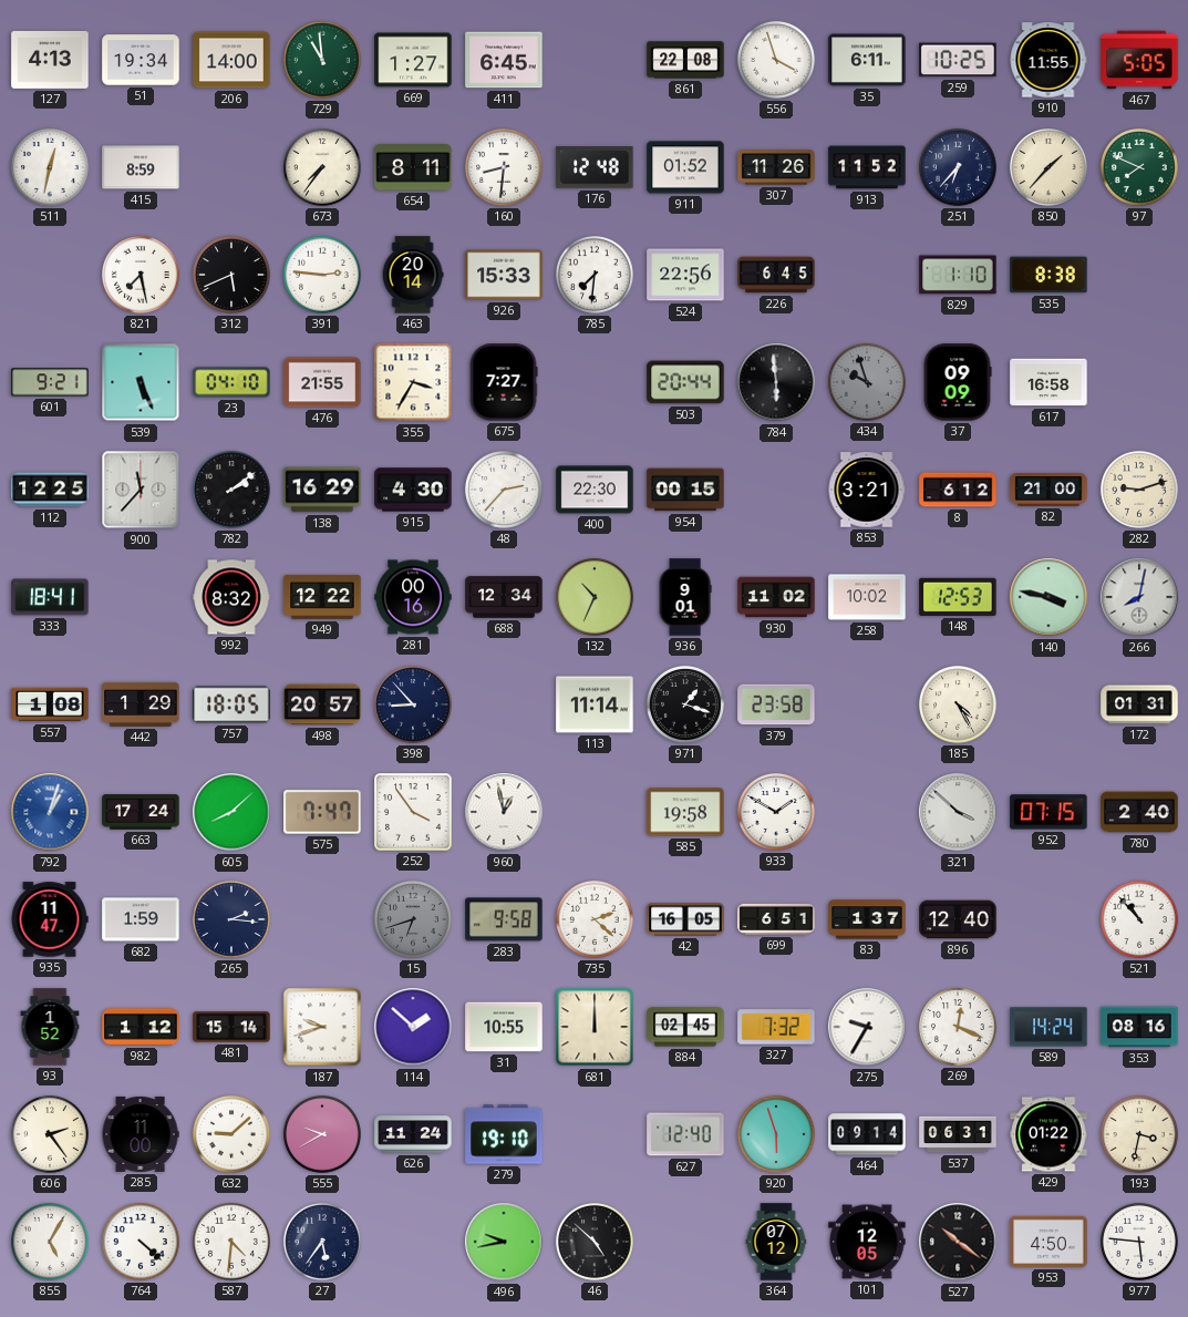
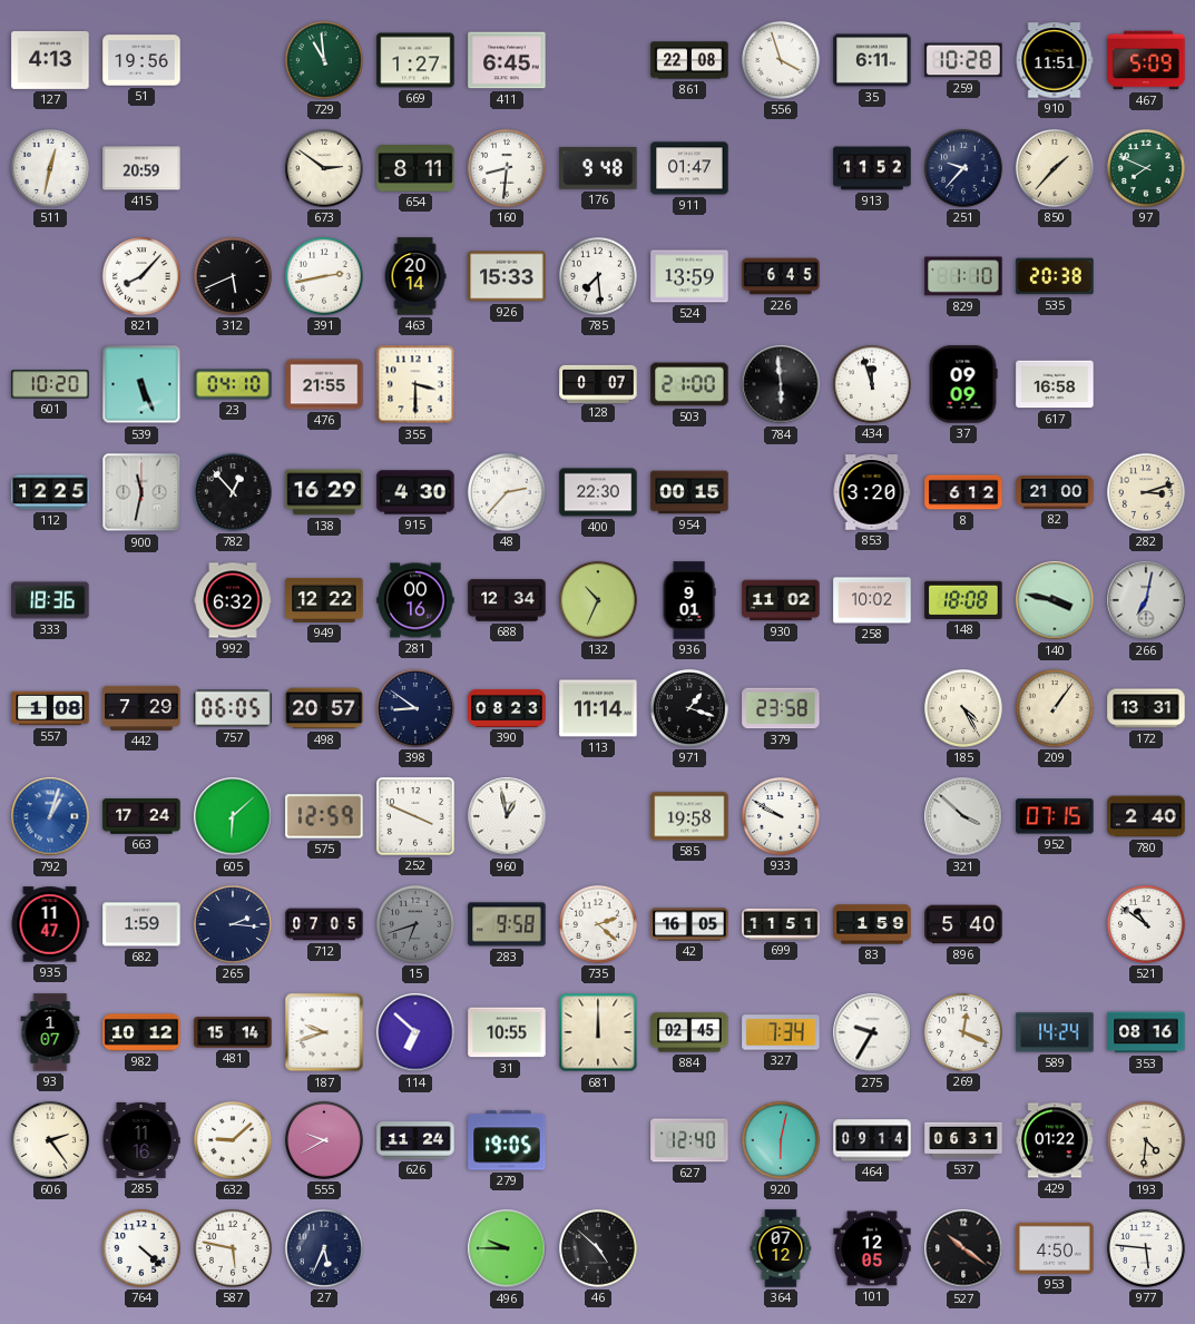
51: 19:34 -> 19:56 (141, 60)
206: 14:00 -> none (231, 60)
259: 10:25 -> 10:28 (963, 60)
910: 11:55 -> 11:51 (1055, 60)
467: 5:05 -> 5:09 (1146, 60)
415: 8:59 -> 20:59 (141, 168)
673: 7:36 -> 2:51 (324, 168)
176: 12:48 -> 9:48 (598, 168)
911: 01:52 -> 01:47 (689, 168)
307: 11:26 -> none (776, 167)
251: 6:37 -> 9:37 (963, 168)
821: 7:28 -> 8:07 (141, 276)
391: 2:46 -> 2:43 (324, 276)
785: 7:31 -> 7:29 (598, 276)
524: 22:56 -> 13:59 (689, 276)
535: 8:38 -> 20:38 (1055, 276)
601: 9:21 -> 10:20 (50, 384)
355: 3:35 -> 3:30 (415, 384)
675: 7:27 -> none (504, 382)
128: none -> 0:07 (598, 383)
503: 20:44 -> 21:00 (689, 384)
434: 9:57 -> 11:57 (872, 384)
434 dial: grey -> white (872, 384)
900: 11:37 -> 11:32 (141, 492)
782: 2:09 -> 12:53 (233, 492)
853: 3:21 -> 3:20 (872, 492)
282: 9:12 -> 3:12 (1146, 492)
333: 18:41 -> 18:36 (50, 600)
992: 8:32 -> 6:32 (233, 600)
148: 12:53 -> 18:08 (963, 600)
266: 8:02 -> 7:02 (1146, 600)
442: 1:29 -> 7:29 (141, 708)
757: 18:05 -> 06:05 (233, 708)
398: 8:53 -> 8:51 (415, 708)
390: none -> 08:23 (507, 708)
209: none -> 1:06 (1055, 708)
172: 01:31 -> 13:31 (1146, 708)
605: 8:08 -> 6:08 (233, 816)
575: 7:47 -> 12:59 (324, 816)
252: 3:54 -> 3:49 (417, 817)
933: 1:50 -> 9:50 (781, 816)
712: none -> 07:05 (324, 924)
699: 6:51 -> 11:51 (781, 924)
83: 1:37 -> 1:59 (872, 924)
896: 12:40 -> 5:40 (963, 924)
521: 10:53 -> 10:51 (1146, 924)
93: 1:52 -> 1:07 (50, 1032)
982: 1:12 -> 10:12 (141, 1032)
114: 1:52 -> 6:52 (415, 1032)
327: 7:32 -> 7:34 (781, 1032)
285: 11:00 -> 11:16 (141, 1140)
279: 19:10 -> 19:05 (507, 1140)
920: 5:57 -> 6:02 (781, 1140)
193: 3:32 -> 4:31 (1146, 1140)
855: 5:05 -> none (50, 1242)
587: 4:31 -> 5:47 (233, 1248)
27: 5:36 -> 5:34 (324, 1248)
496: 9:43 -> 9:45 (507, 1248)
